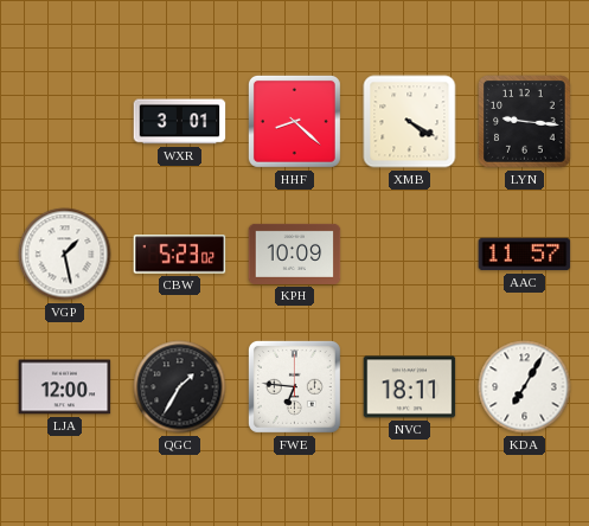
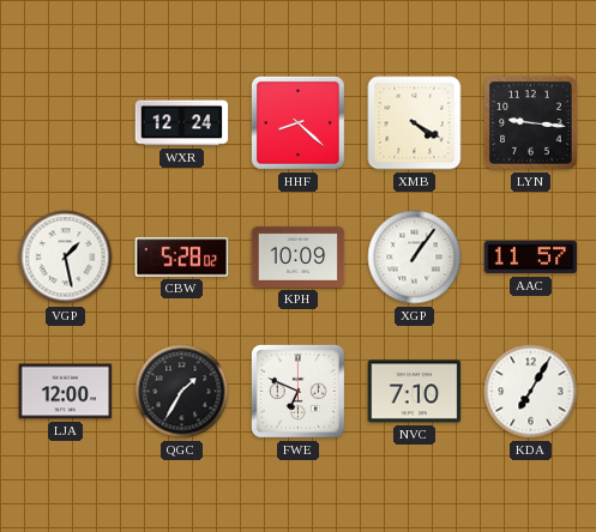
WXR: 3:01 -> 12:24 (182, 123)
CBW: 5:23 -> 5:28 (182, 258)
XGP: none -> 1:06 (415, 258)
FWE: 6:46 -> 6:49 (297, 391)
NVC: 18:11 -> 7:10 (415, 392)
